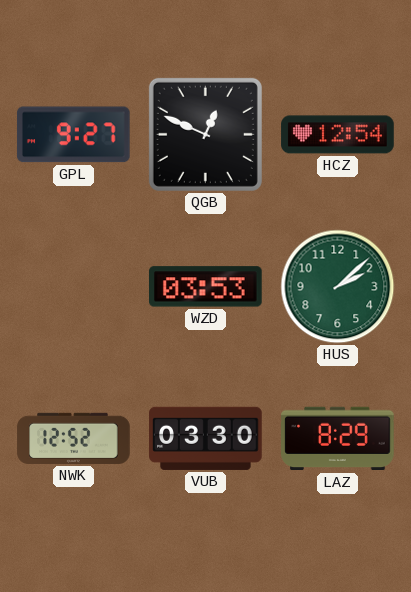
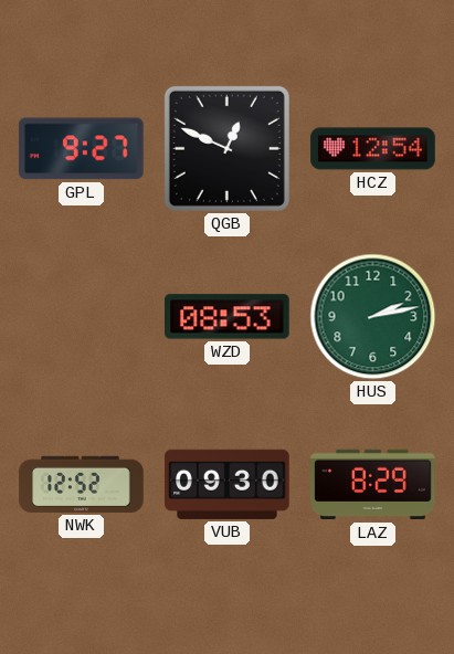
WZD: 03:53 -> 08:53 (228, 317)
HUS: 2:08 -> 2:13 (373, 317)
VUB: 03:30 -> 09:30 (228, 484)
